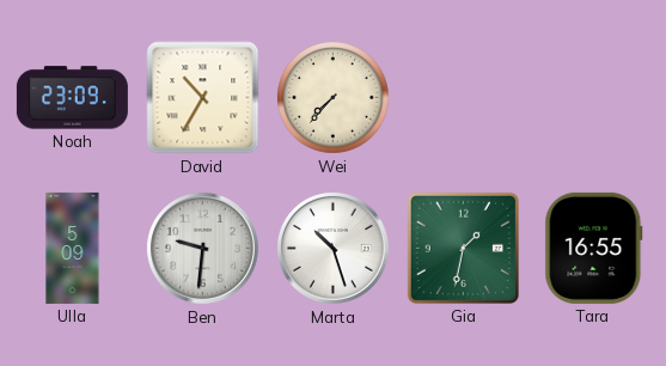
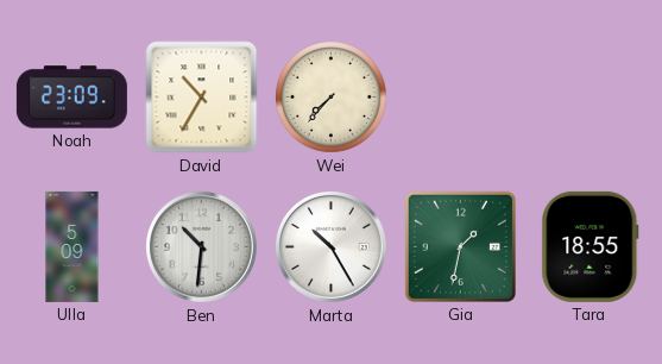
Ben: 9:31 -> 10:31 (202, 247)
Marta: 10:27 -> 10:25 (332, 247)
Tara: 16:55 -> 18:55 (591, 246)
